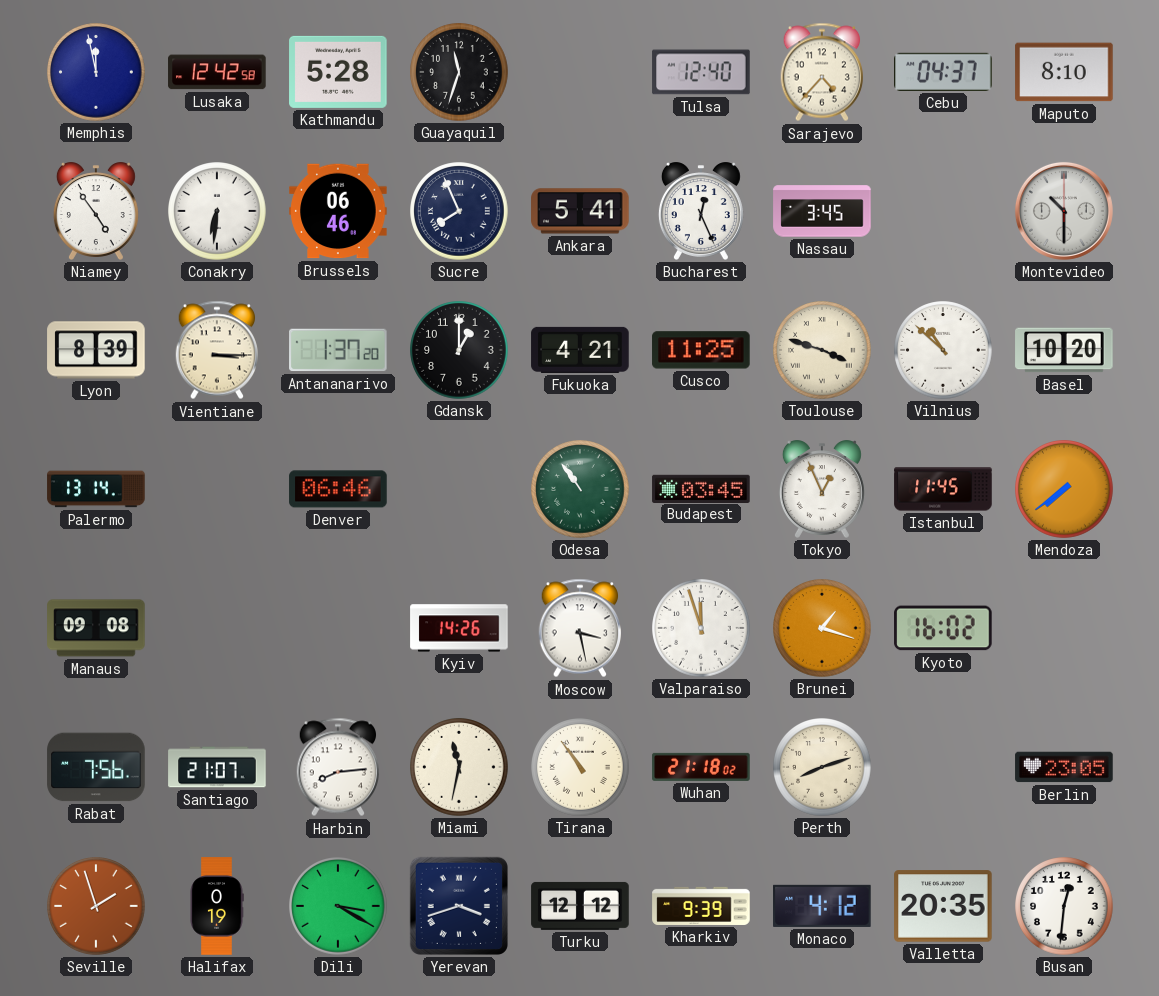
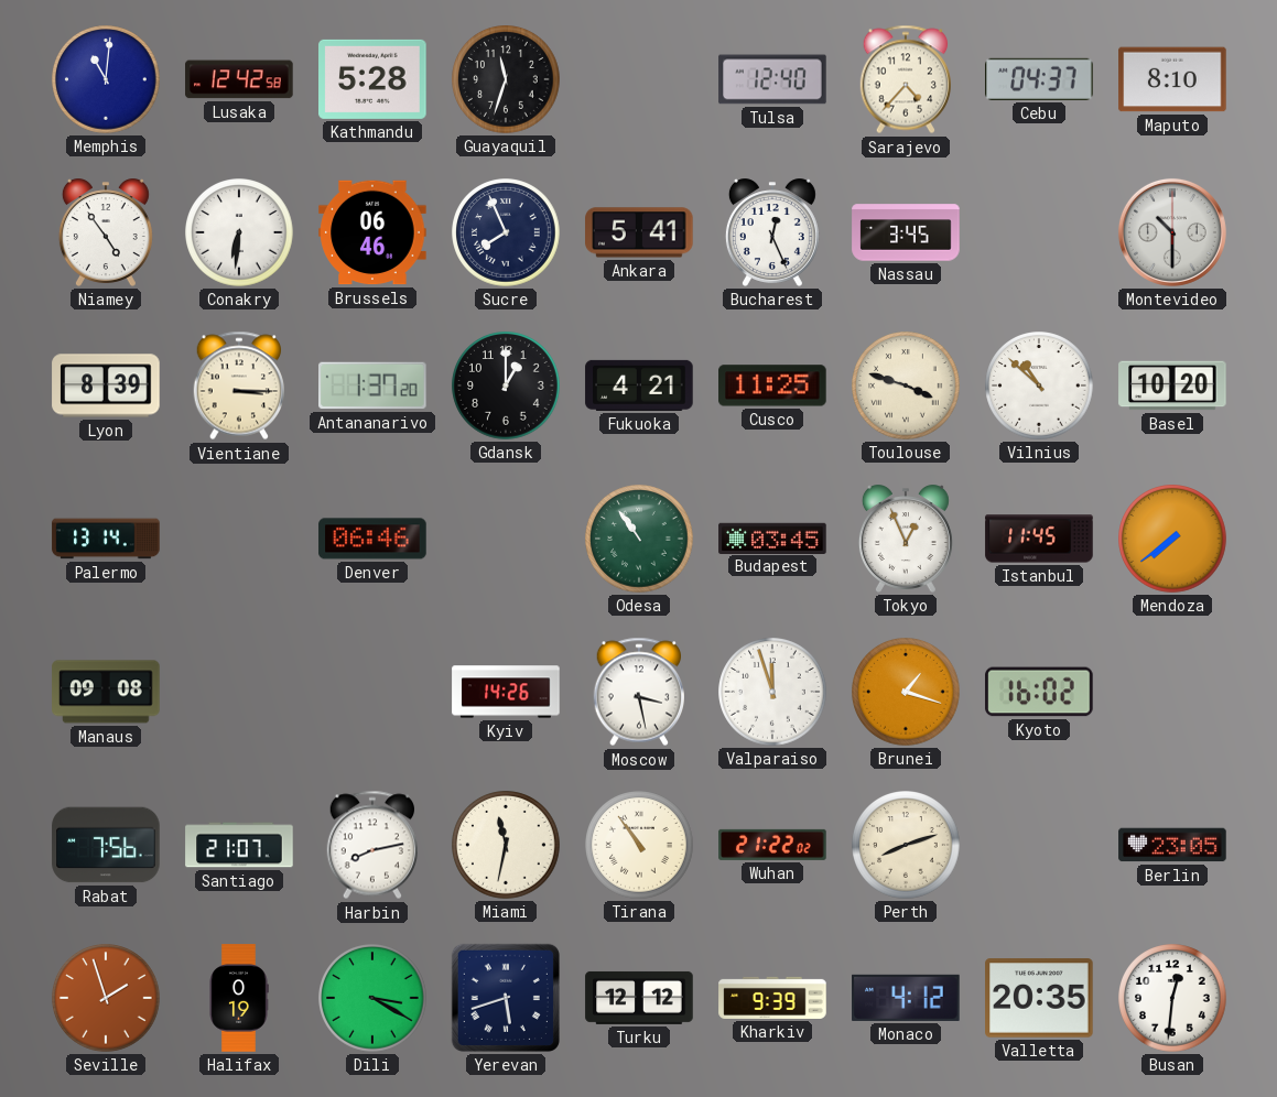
Memphis: 11:58 -> 11:01 (106, 79)
Harbin: 8:14 -> 8:13 (371, 845)
Wuhan: 21:18 -> 21:22 (772, 845)
Yerevan: 3:42 -> 5:42 (506, 998)
